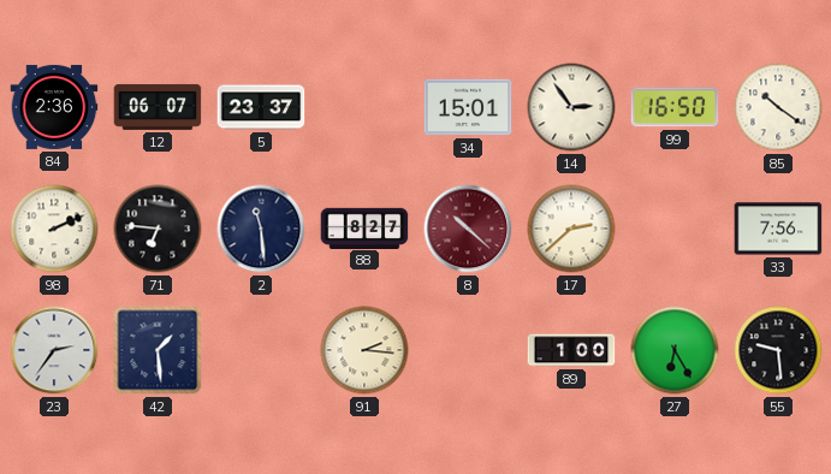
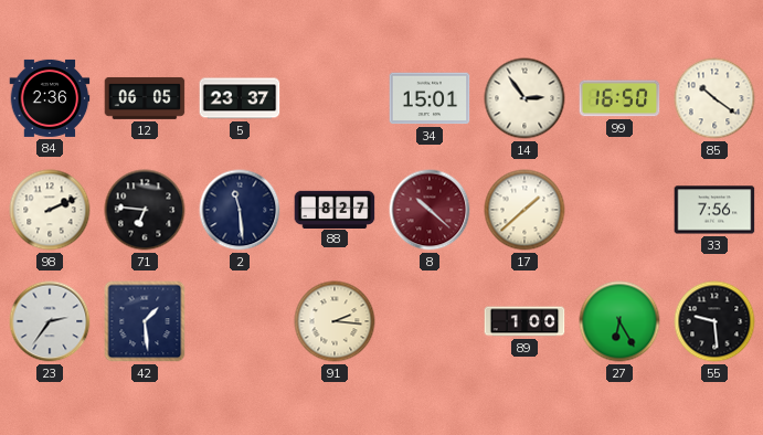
12: 06:07 -> 06:05 (145, 98)
17: 2:38 -> 1:38 (524, 210)
